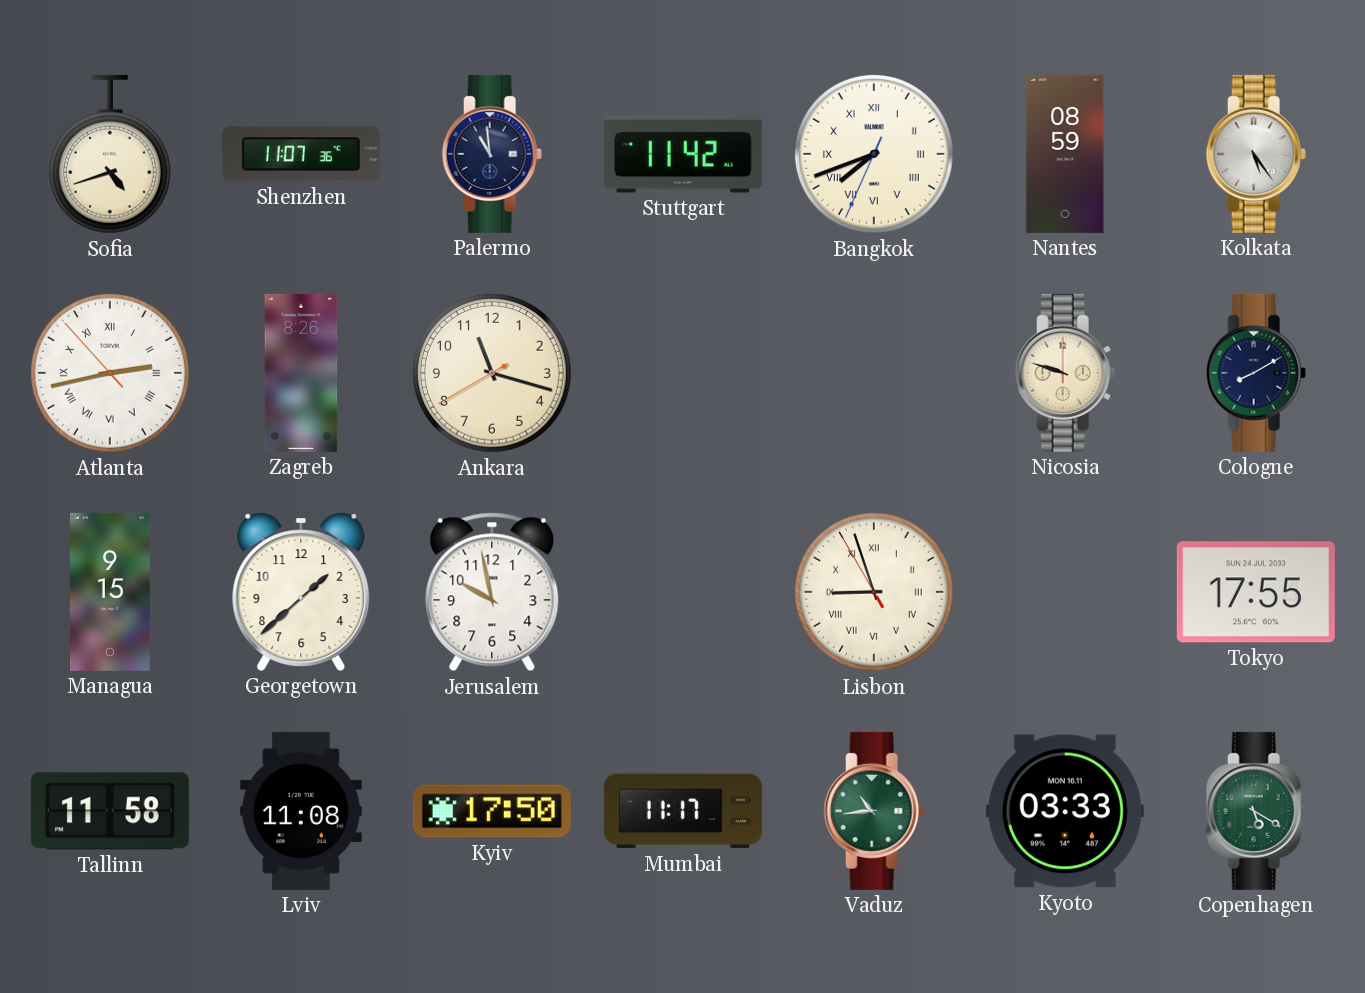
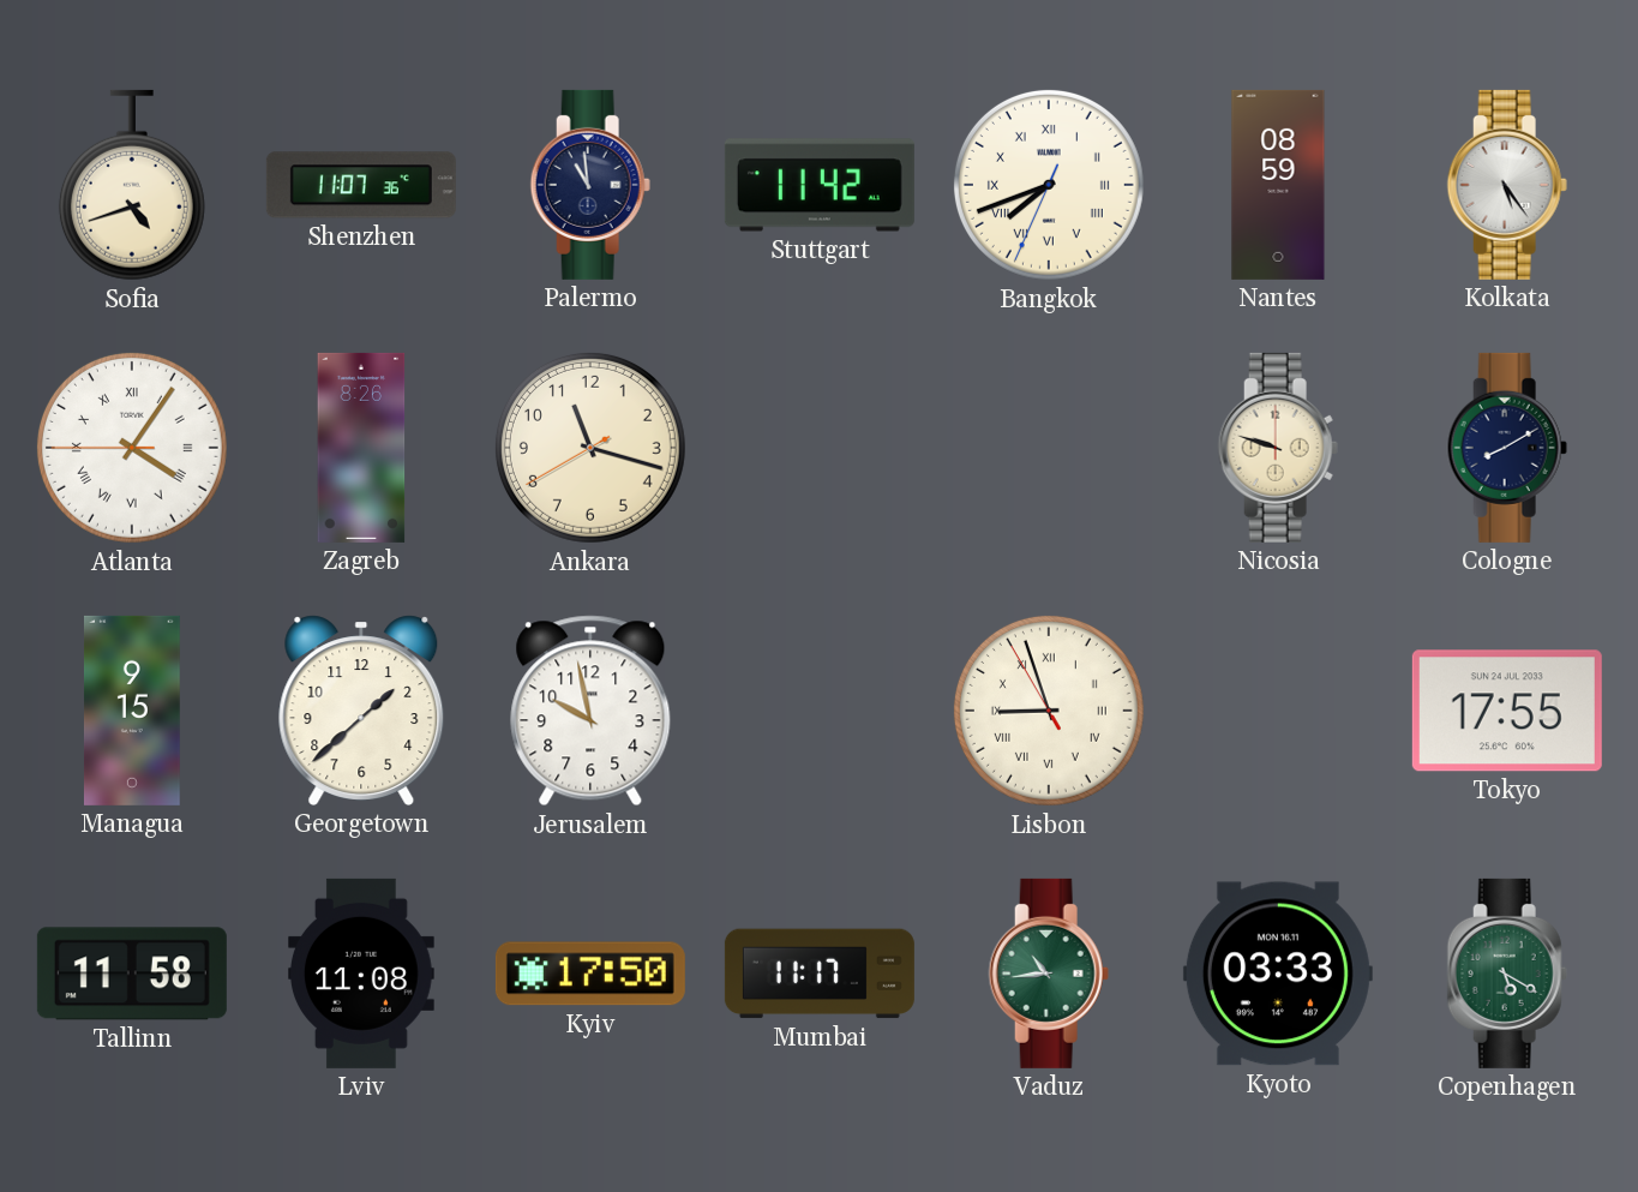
Atlanta: 2:42 -> 4:05 (132, 448)
